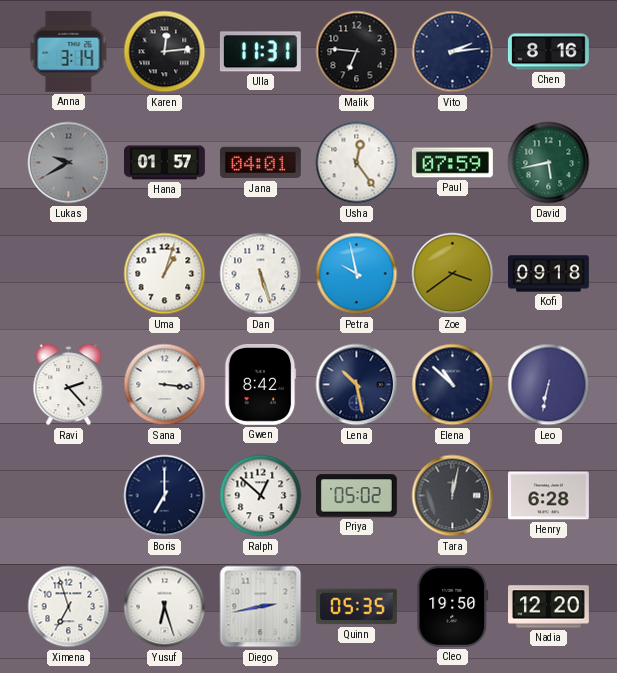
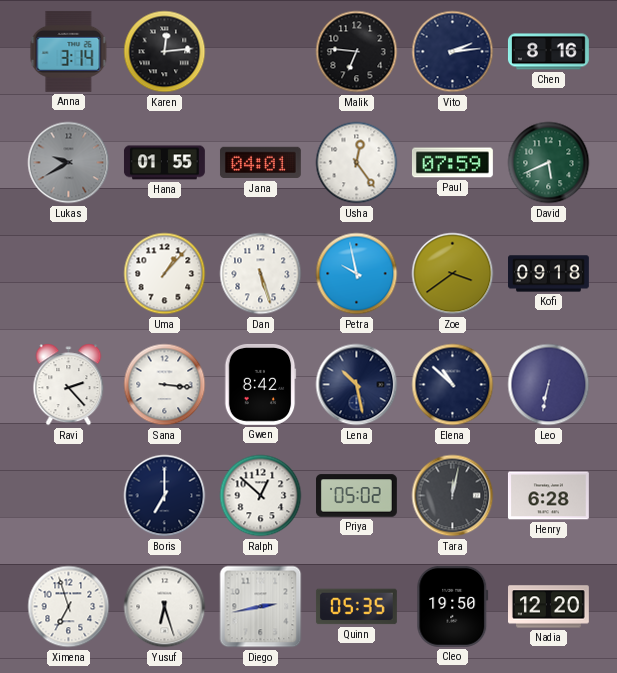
Ulla: 11:31 -> none (260, 52)
Hana: 01:57 -> 01:55 (164, 163)
David: 5:43 -> 5:41 (549, 163)
Uma: 1:03 -> 1:07 (165, 274)
